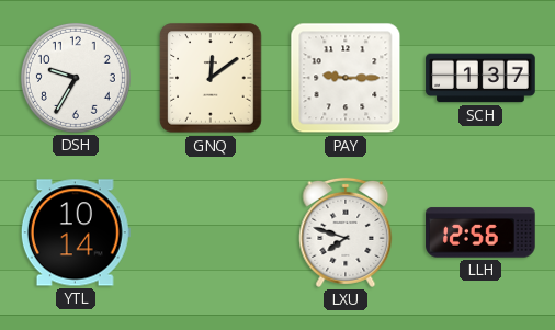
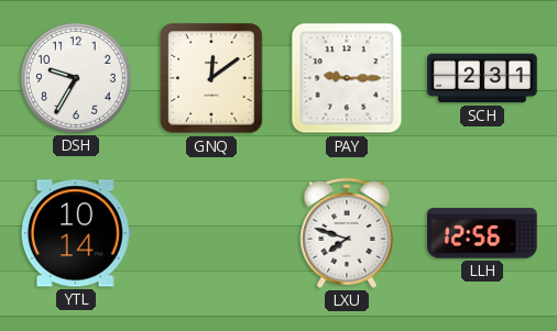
SCH: 1:37 -> 2:31 (482, 78)
